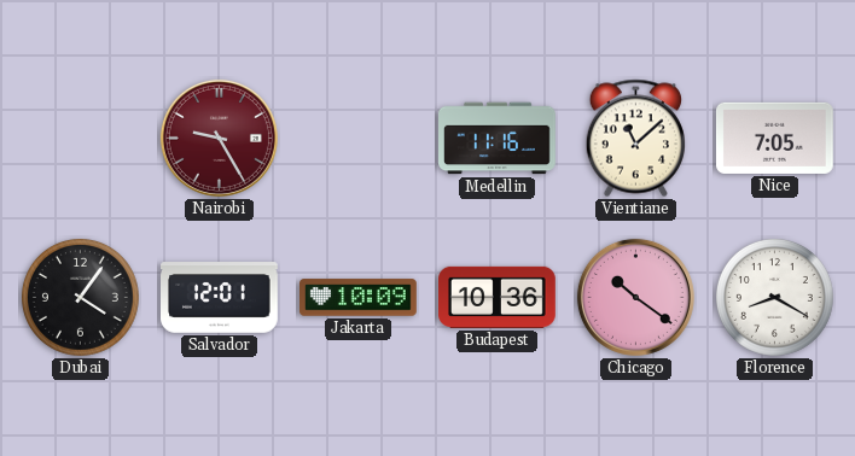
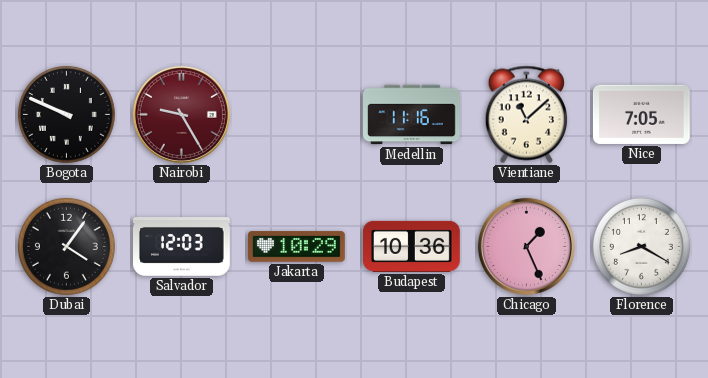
Bogota: none -> 9:49 (66, 114)
Salvador: 12:01 -> 12:03 (182, 247)
Jakarta: 10:09 -> 10:29 (297, 247)
Chicago: 10:21 -> 1:26 (526, 246)
